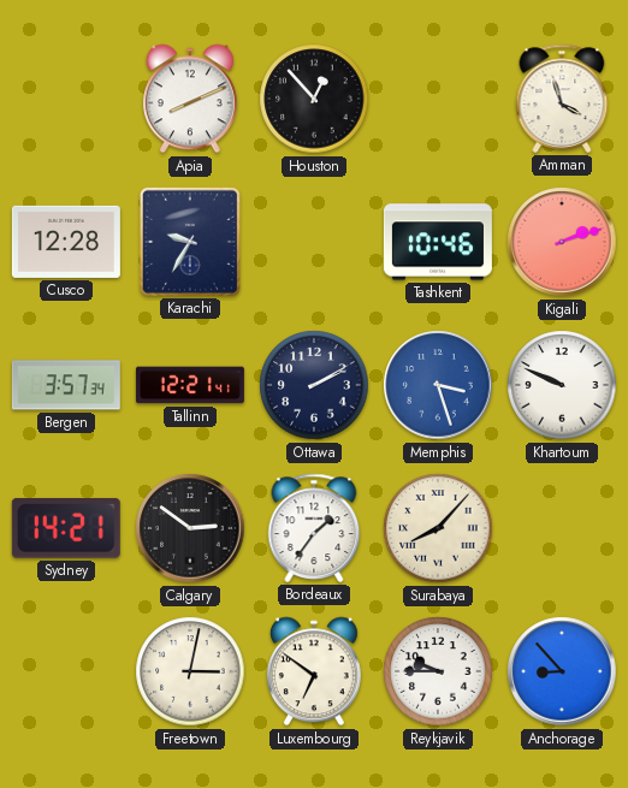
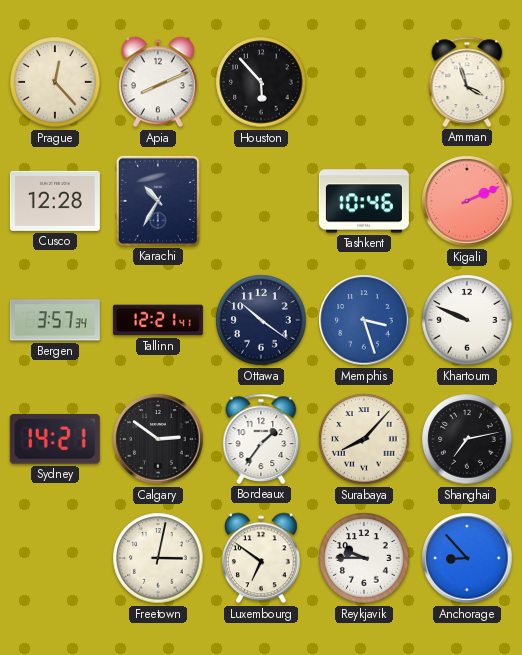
Prague: none -> 12:23 (55, 82)
Houston: 12:53 -> 5:53 (261, 82)
Karachi: 9:35 -> 10:35 (158, 201)
Kigali: 2:12 -> 2:11 (467, 201)
Ottawa: 2:10 -> 10:21 (261, 320)
Shanghai: none -> 7:13 (467, 439)
